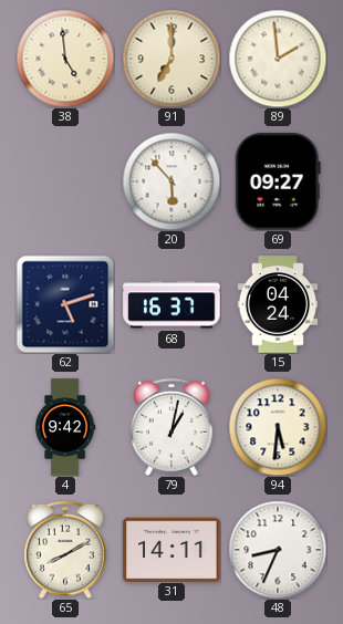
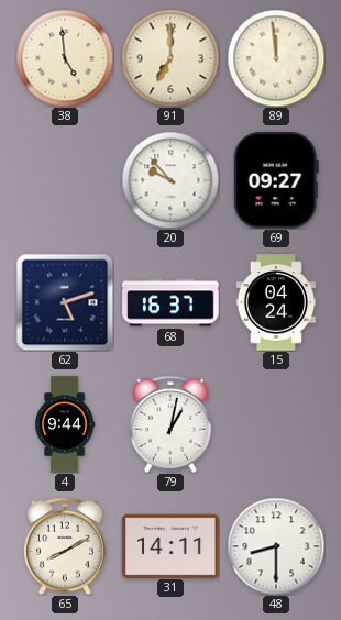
89: 1:59 -> 11:59 (276, 58)
20: 5:53 -> 9:53 (170, 180)
4: 9:42 -> 9:44 (65, 424)
94: 5:31 -> none (278, 427)
48: 8:34 -> 8:30 (276, 546)
